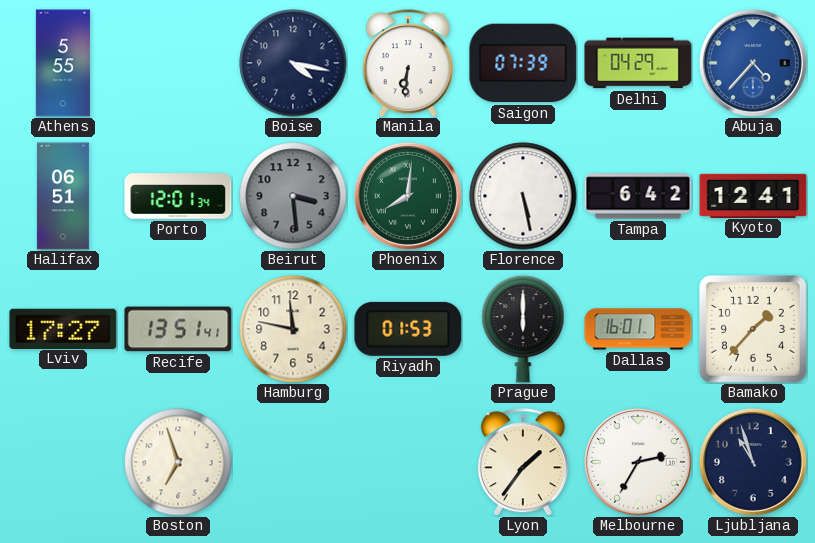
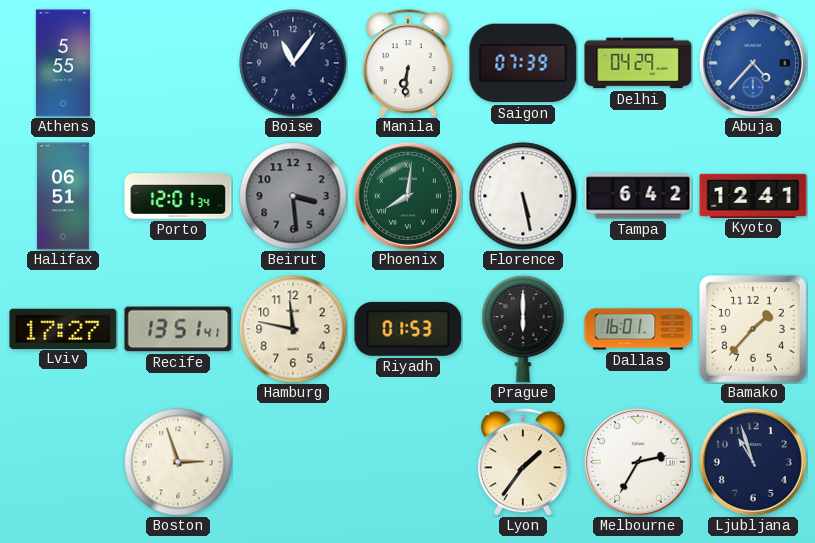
Boise: 4:17 -> 11:06 (293, 63)
Boston: 6:57 -> 2:57 (178, 462)
